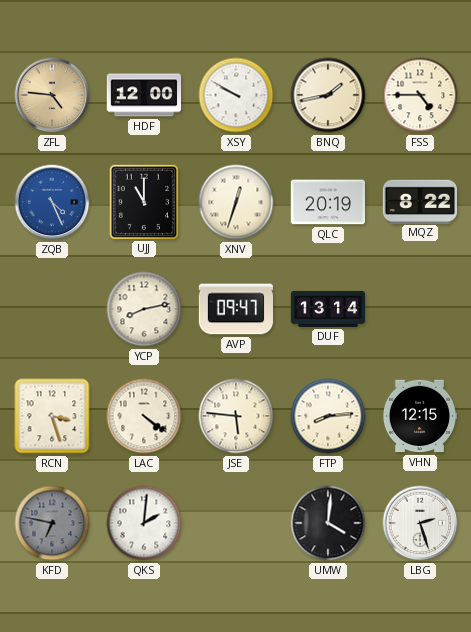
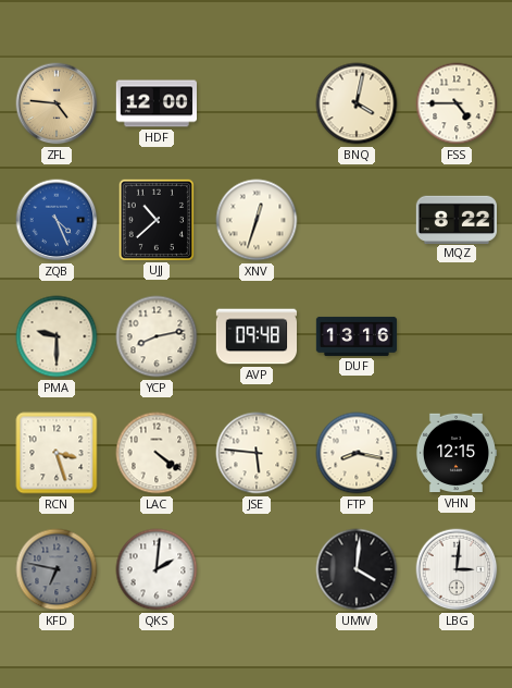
XSY: 9:50 -> none (236, 95)
BNQ: 1:43 -> 4:02 (357, 103)
UJJ: 11:00 -> 10:38 (157, 219)
QLC: 20:19 -> none (327, 202)
PMA: none -> 9:30 (57, 336)
AVP: 09:47 -> 09:48 (257, 336)
DUF: 13:14 -> 13:16 (357, 336)
FTP: 8:14 -> 8:17 (357, 453)
LBG: 2:27 -> 3:01 (457, 569)
